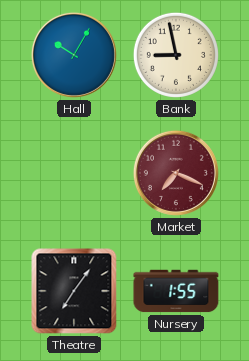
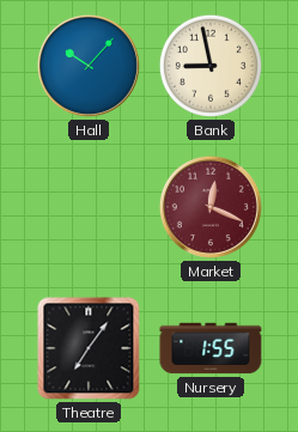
Hall: 10:05 -> 10:07 (89, 66)
Market: 7:19 -> 12:19 (211, 207)
